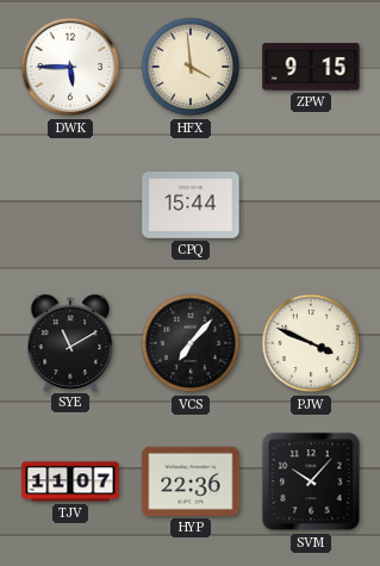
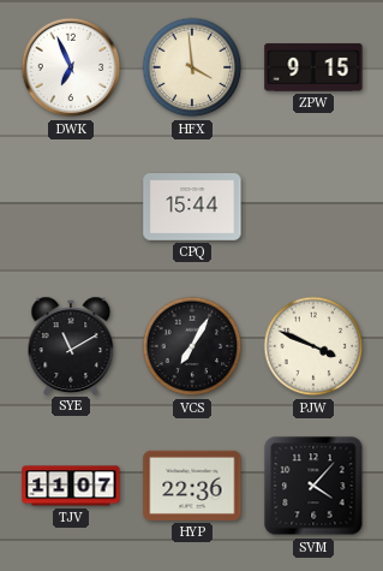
DWK: 5:45 -> 6:56 (71, 67)
VCS: 7:07 -> 7:05 (192, 346)
SVM: 10:07 -> 4:07 (313, 486)
